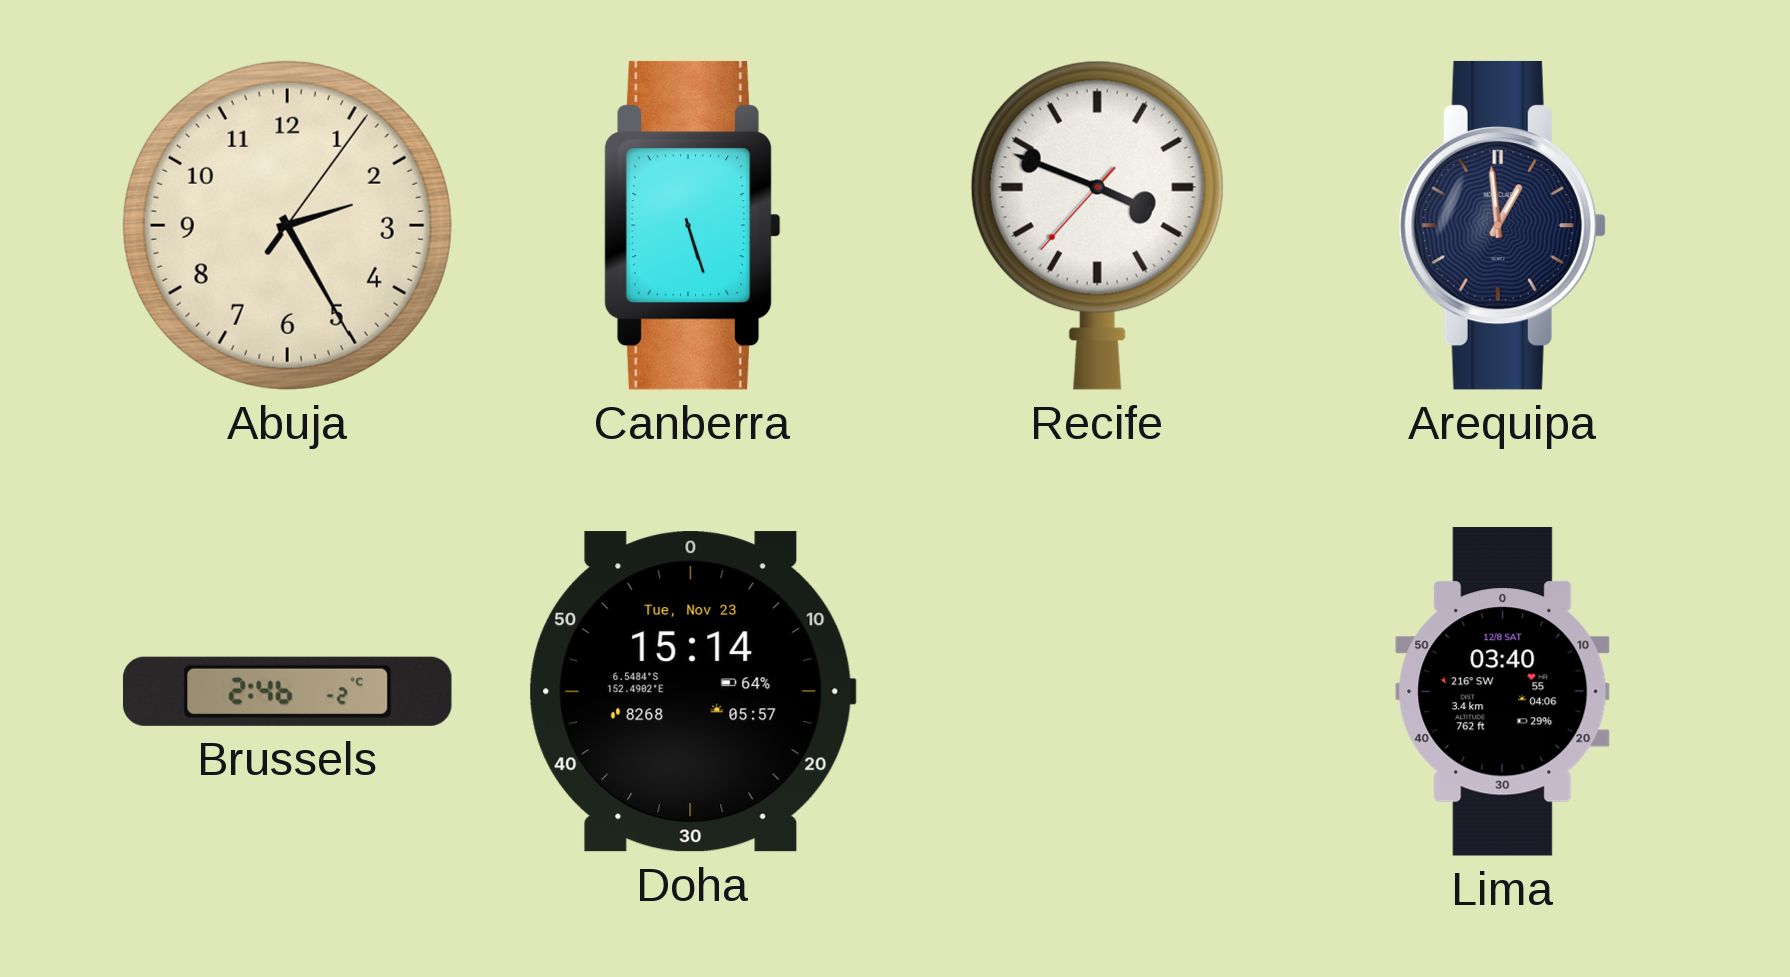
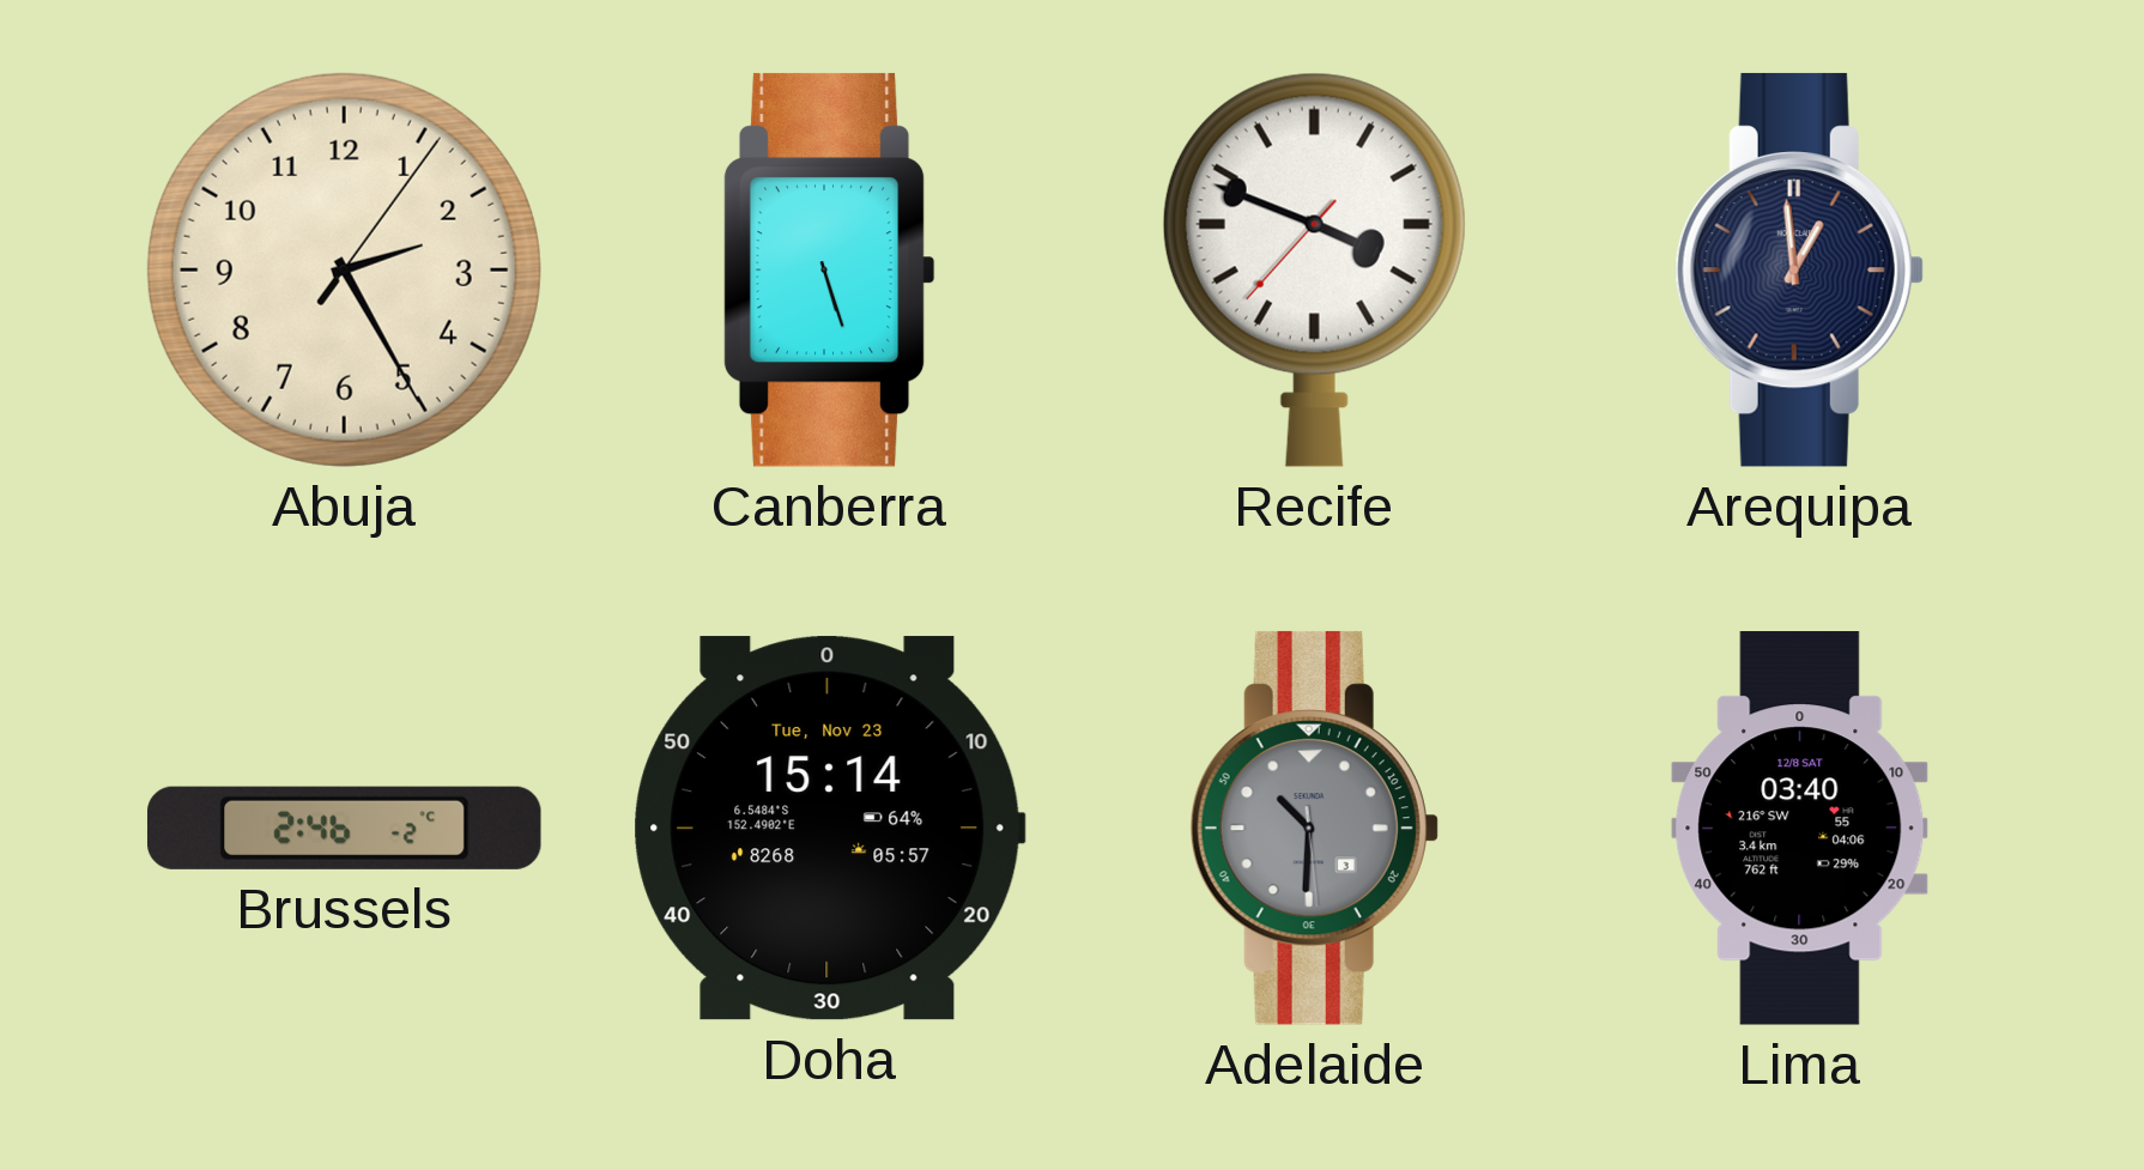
Adelaide: none -> 10:30 (1314, 828)
